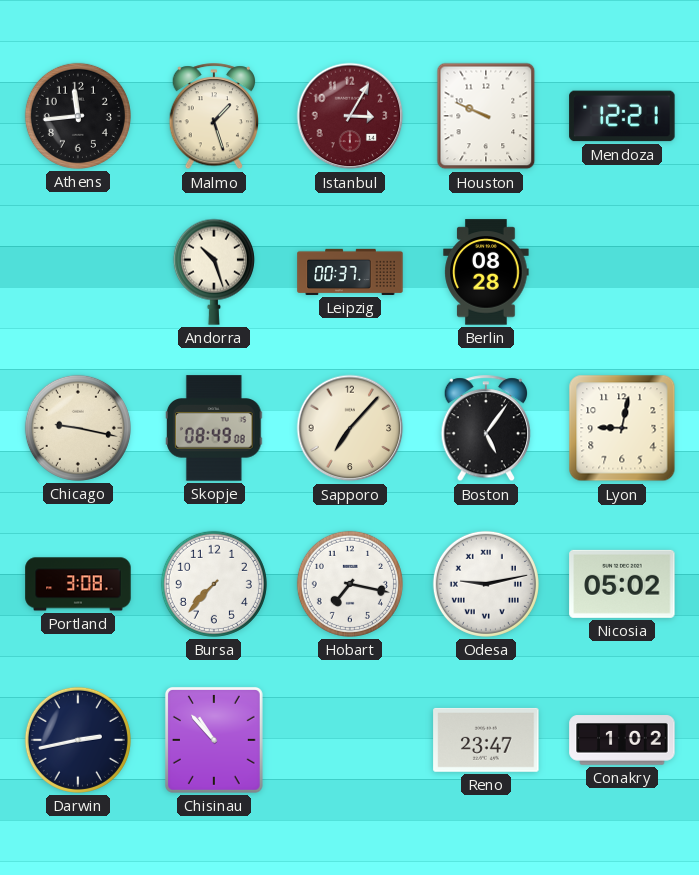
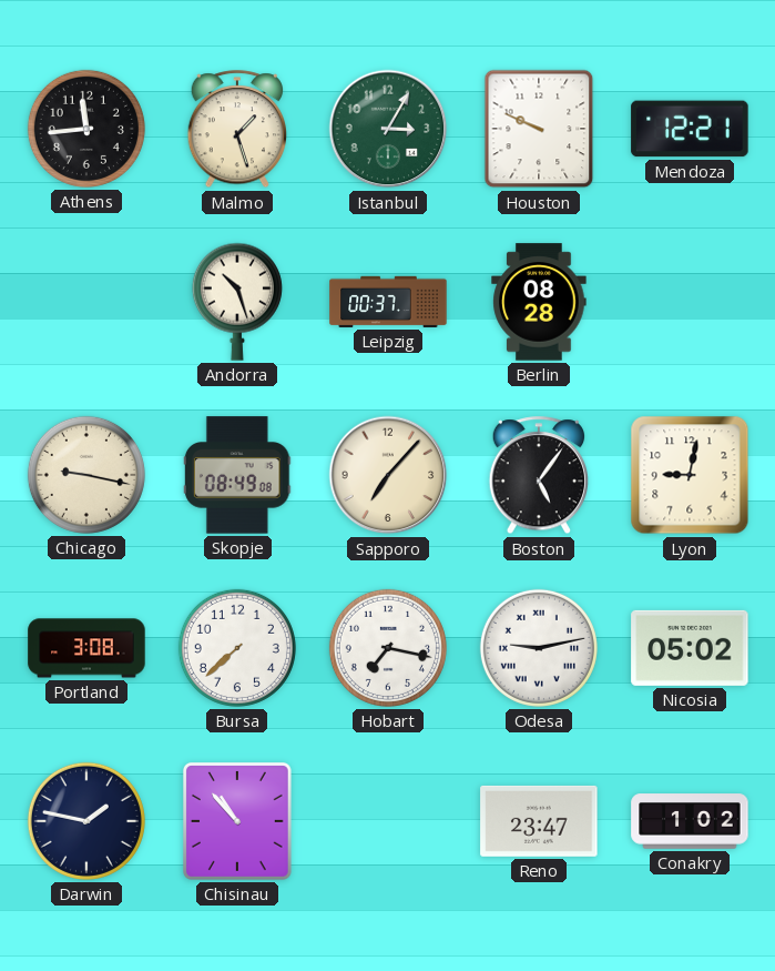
Istanbul dial: burgundy -> green (388, 129)
Bursa: 7:37 -> 7:38 (237, 648)
Darwin: 2:43 -> 1:47 (86, 821)
